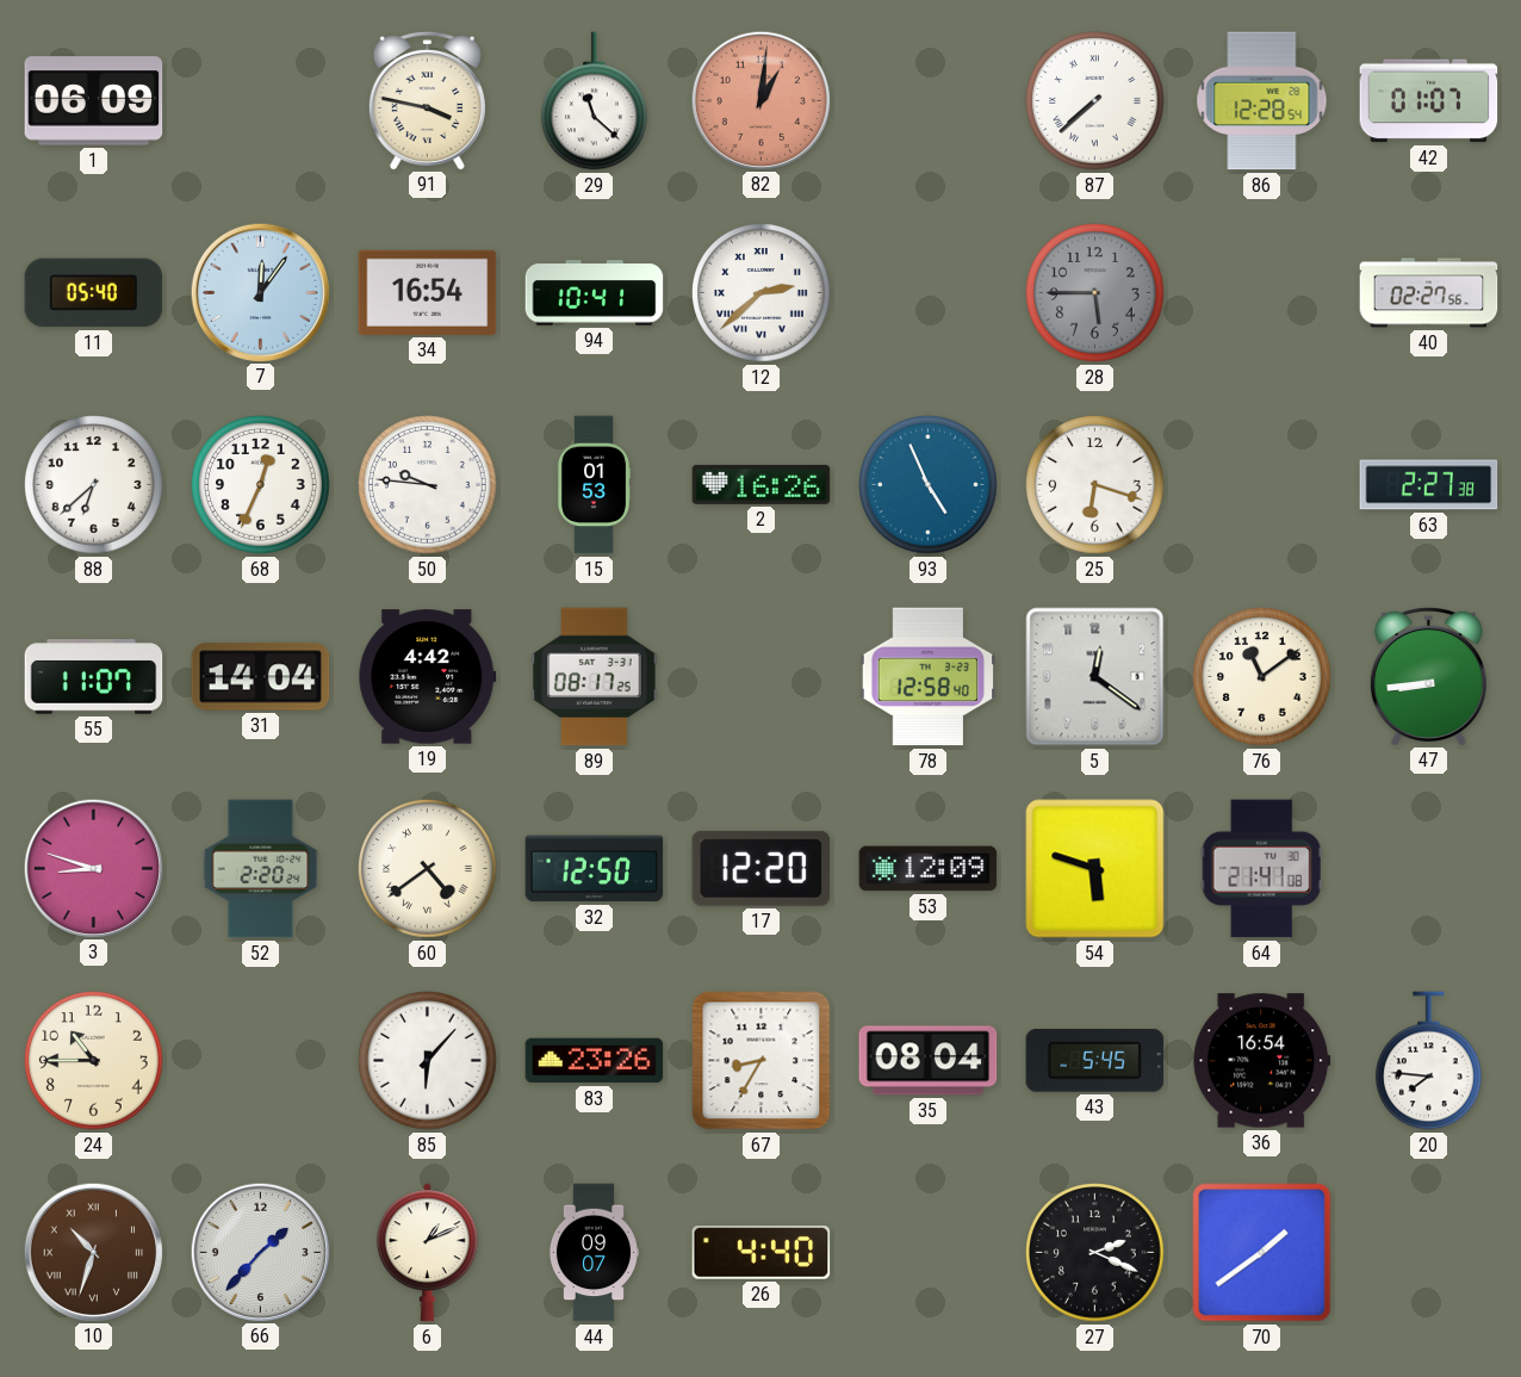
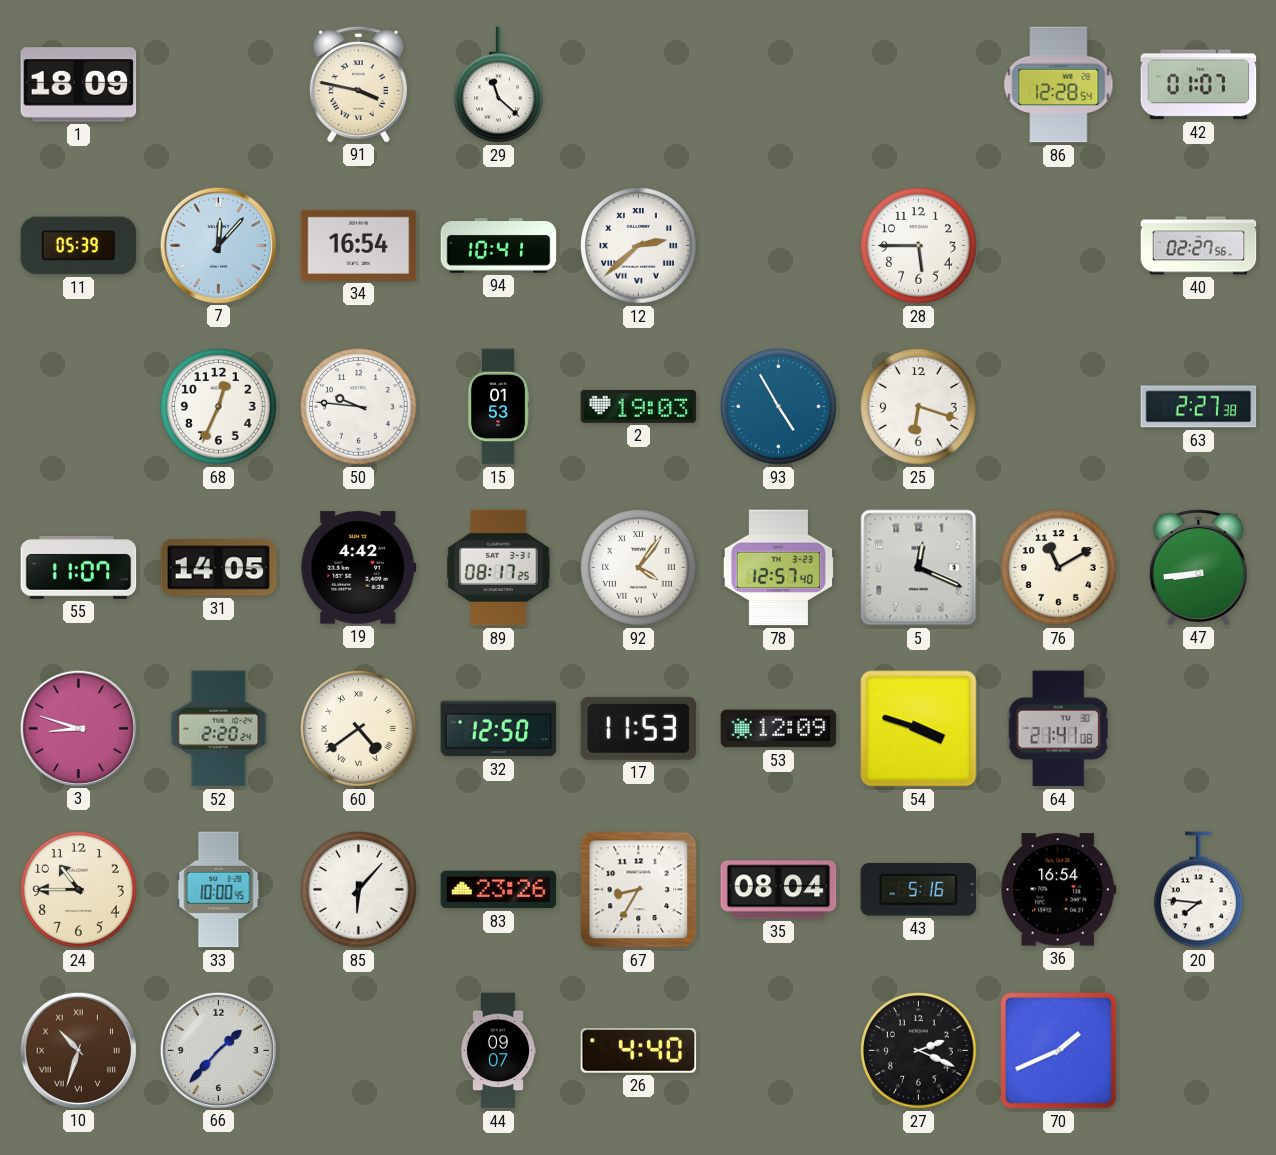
1: 06:09 -> 18:09 (79, 85)
82: 1:01 -> none (760, 100)
87: 7:38 -> none (1095, 101)
11: 05:40 -> 05:39 (79, 246)
7: 12:06 -> 12:07 (218, 245)
28 dial: grey -> white (919, 246)
88: 6:38 -> none (94, 485)
2: 16:26 -> 19:03 (639, 406)
93: 4:56 -> 4:55 (779, 407)
31: 14:04 -> 14:05 (219, 568)
92: none -> 4:06 (639, 568)
78: 12:58 -> 12:57 (779, 568)
5: 12:21 -> 12:19 (919, 568)
76: 11:09 -> 11:10 (1059, 568)
17: 12:20 -> 11:53 (639, 728)
54: 5:48 -> 3:48 (919, 729)
33: none -> 10:00 (219, 890)
43: 5:45 -> 5:16 (919, 890)
6: 1:11 -> none (427, 1253)
70: 1:39 -> 1:41 (1059, 1051)
